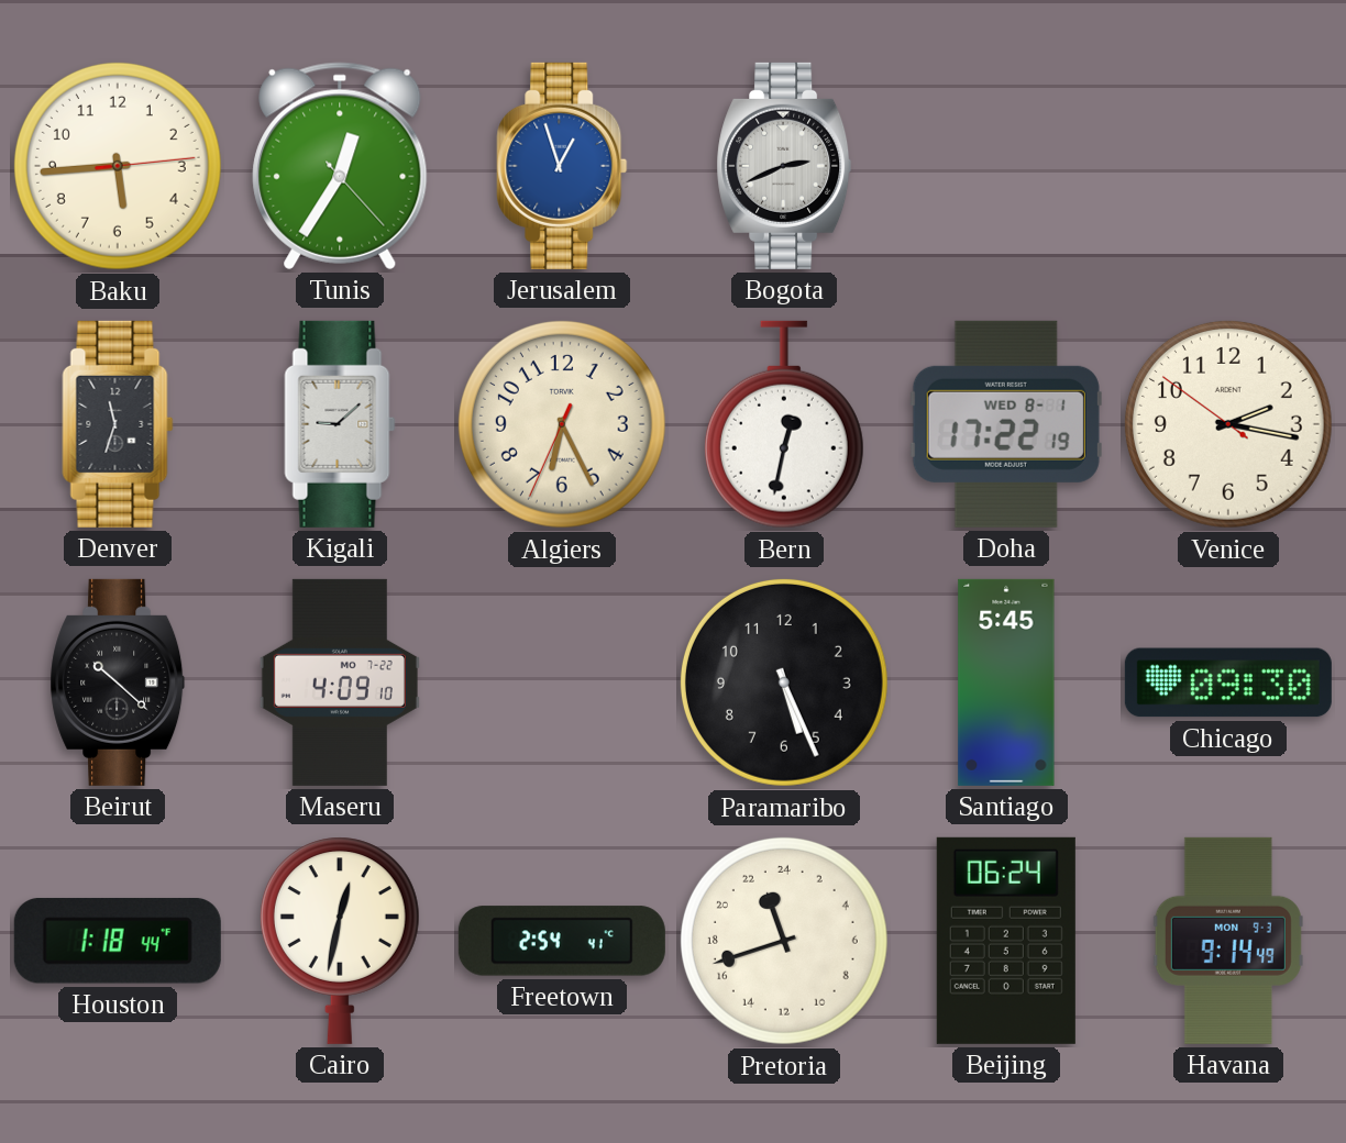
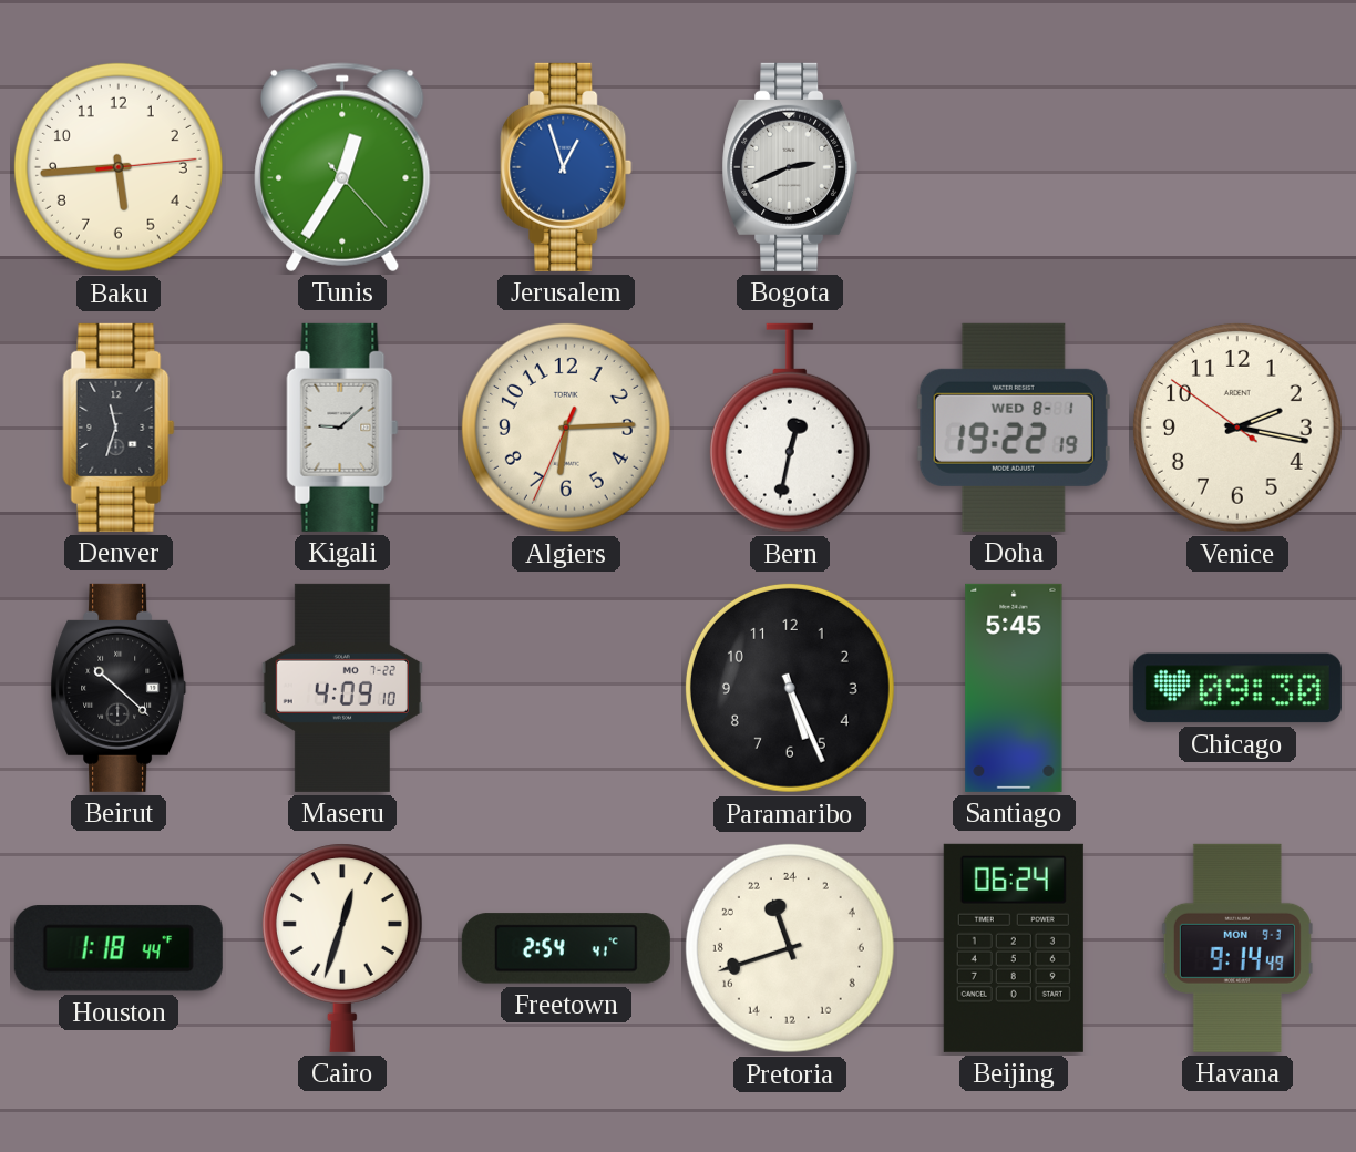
Algiers: 6:25 -> 6:14 (566, 428)
Doha: 17:22 -> 19:22 (1014, 428)
Cairo: 12:32 -> 12:33 (342, 948)
